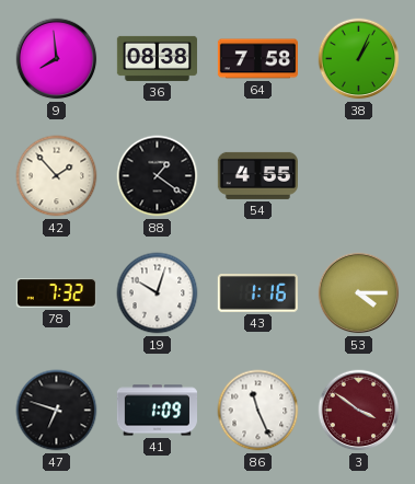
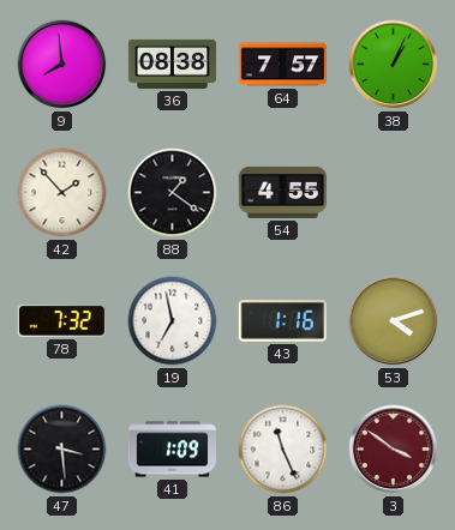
64: 7:58 -> 7:57 (282, 65)
19: 10:03 -> 6:58 (173, 321)
53: 4:15 -> 4:12 (394, 321)
47: 6:48 -> 3:29 (62, 450)
